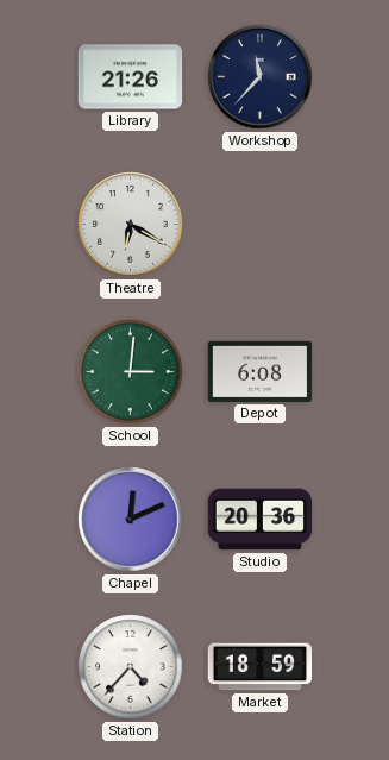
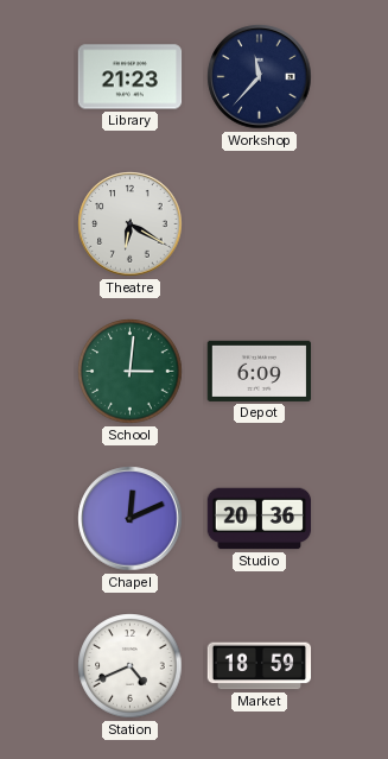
Library: 21:26 -> 21:23 (131, 77)
Depot: 6:08 -> 6:09 (260, 371)
Station: 4:37 -> 4:41 (131, 666)
